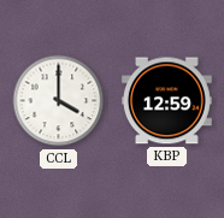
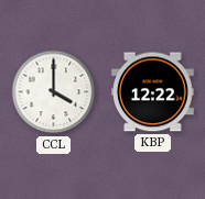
KBP: 12:59 -> 12:22 (152, 92)
